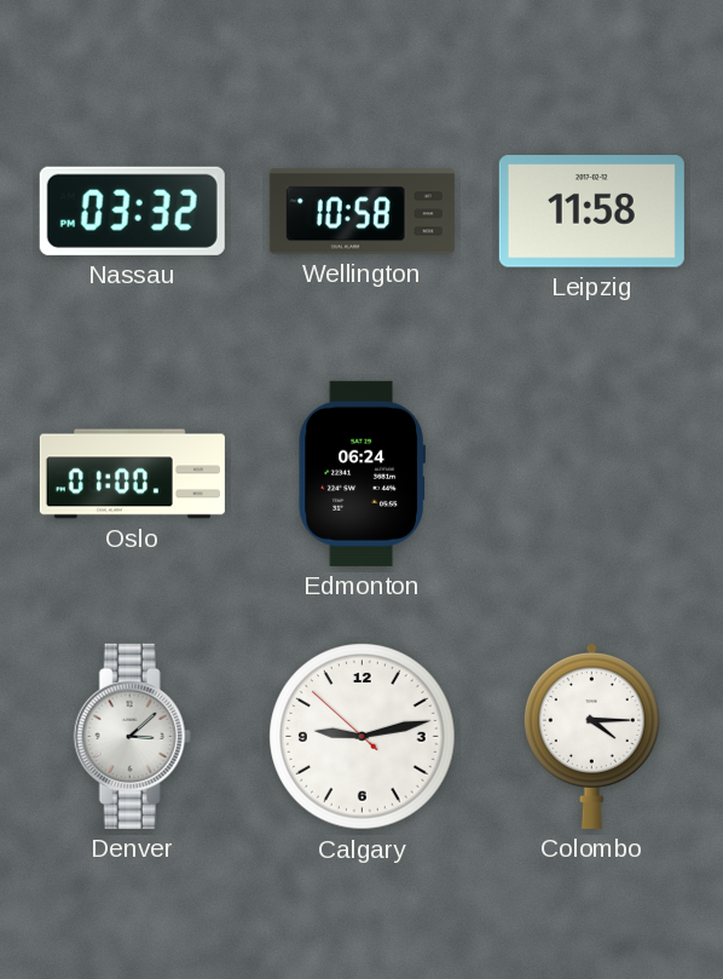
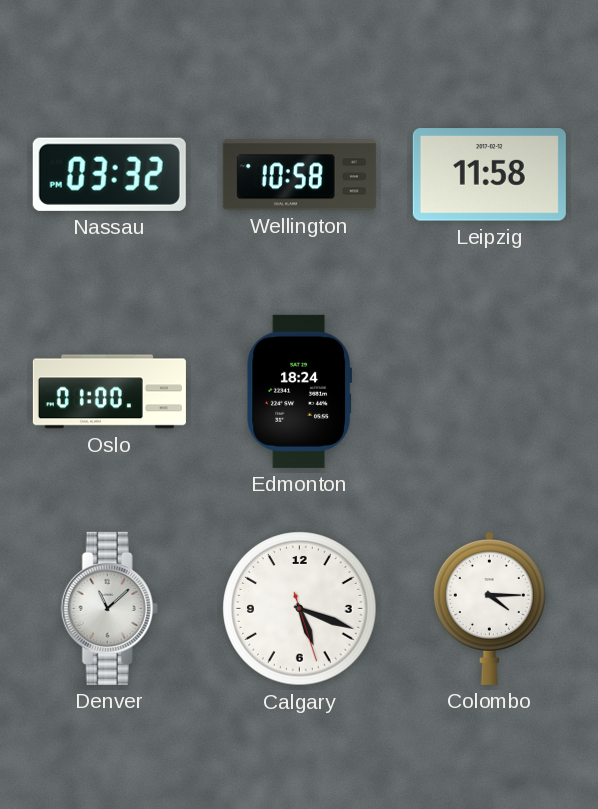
Edmonton: 06:24 -> 18:24 (299, 391)
Denver: 3:08 -> 11:08 (109, 608)
Calgary: 9:12 -> 5:18 (300, 609)
